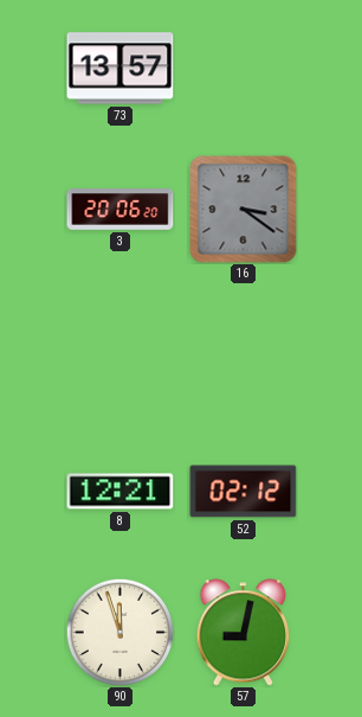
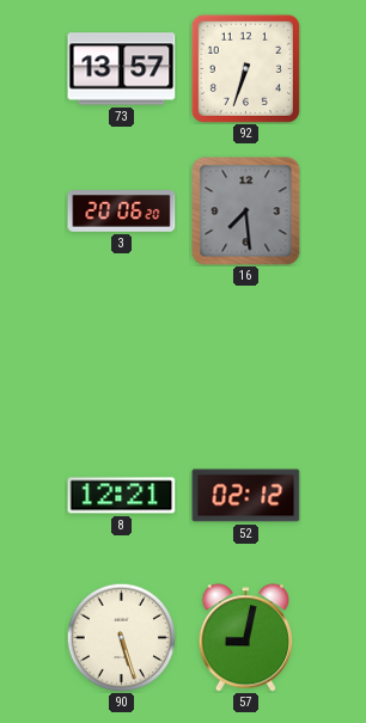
92: none -> 6:33 (245, 68)
16: 3:21 -> 7:29 (246, 212)
90: 11:57 -> 5:27 (121, 637)
